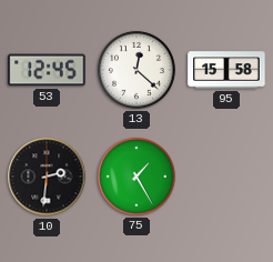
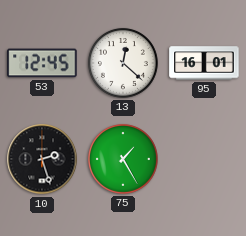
95: 15:58 -> 16:01 (204, 63)
10: 2:31 -> 2:27 (42, 159)
